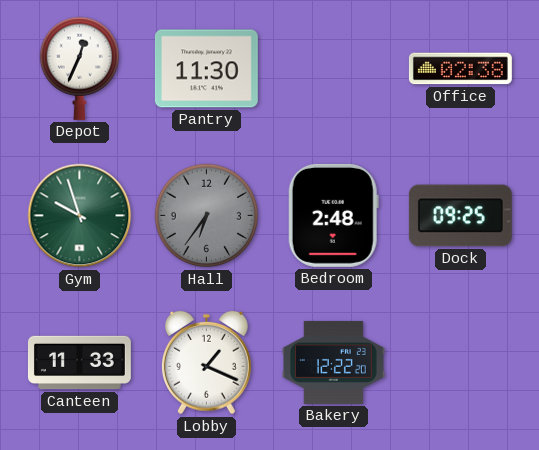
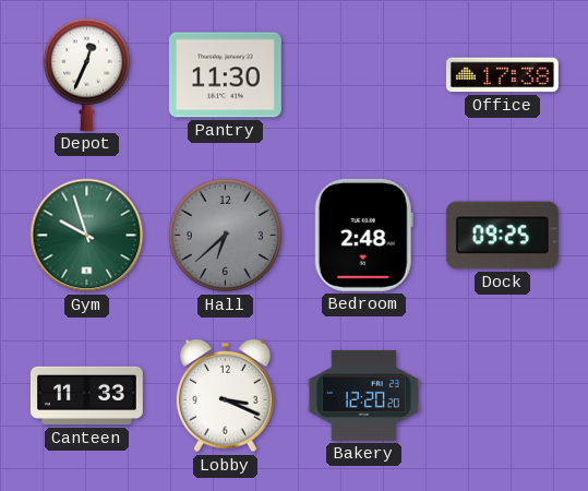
Office: 02:38 -> 17:38 (502, 75)
Hall: 6:36 -> 6:38 (226, 236)
Lobby: 1:19 -> 3:19 (225, 396)
Bakery: 12:22 -> 12:20 (363, 395)
